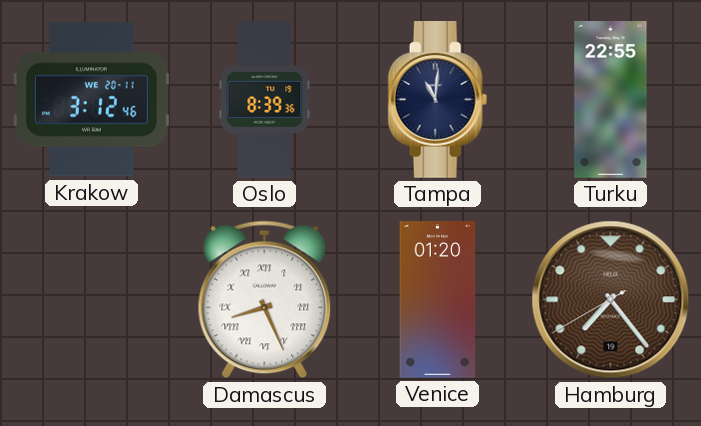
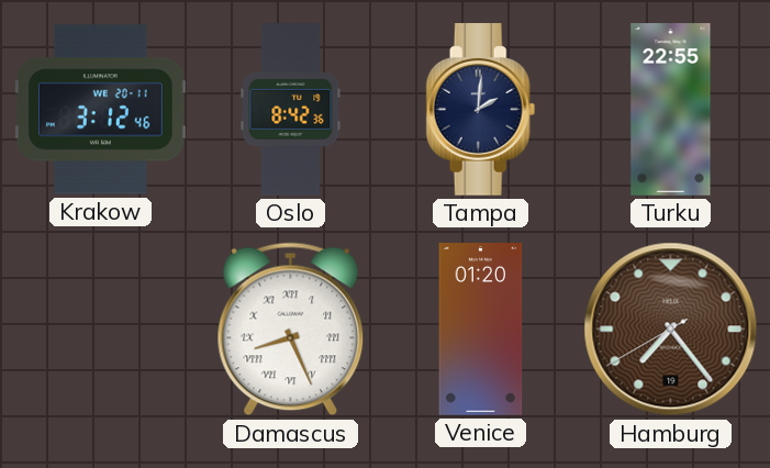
Oslo: 8:39 -> 8:42 (291, 110)
Tampa: 11:01 -> 2:01 (481, 110)
